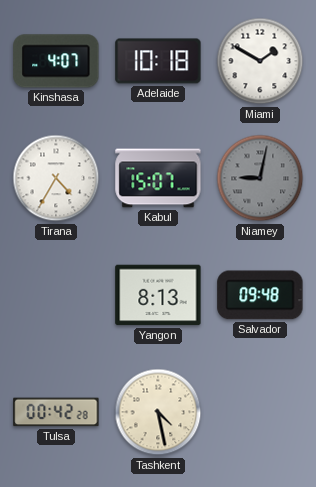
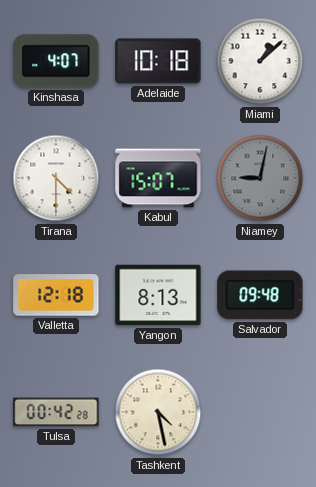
Miami: 1:50 -> 1:08 (260, 61)
Tirana: 4:35 -> 4:30 (56, 178)
Valletta: none -> 12:18 (56, 295)
